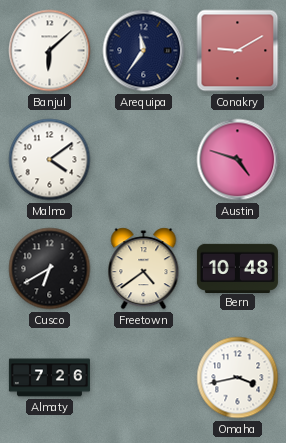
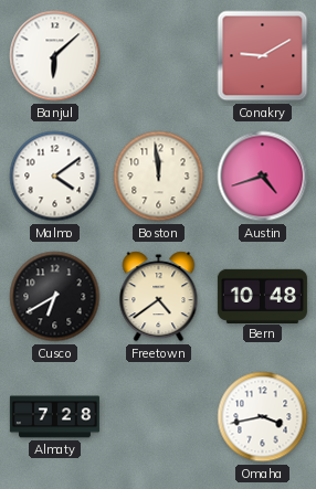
Arequipa: 11:36 -> none (144, 51)
Boston: none -> 11:59 (159, 177)
Austin: 4:48 -> 4:42 (263, 177)
Almaty: 7:26 -> 7:28 (54, 417)
